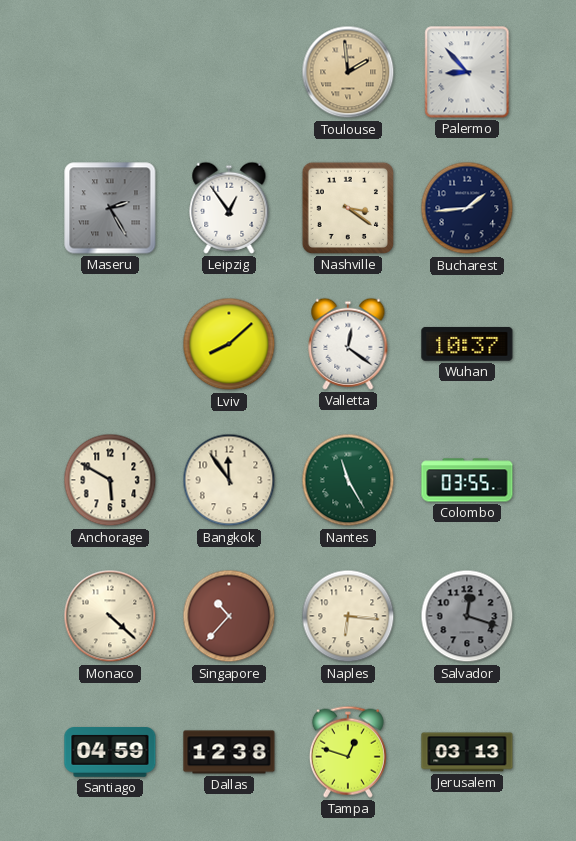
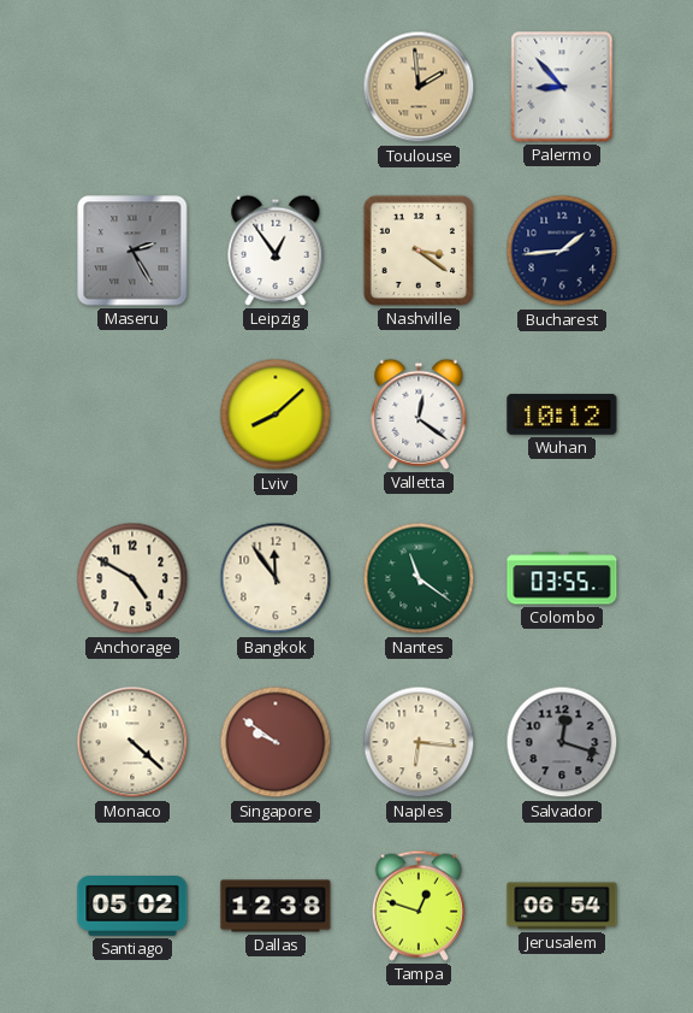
Wuhan: 10:37 -> 10:12 (562, 414)
Anchorage: 5:50 -> 4:50 (132, 578)
Nantes: 11:25 -> 11:21 (419, 578)
Singapore: 10:37 -> 9:51 (276, 742)
Santiago: 04:59 -> 05:02 (132, 906)
Jerusalem: 03:13 -> 06:54 (562, 906)
